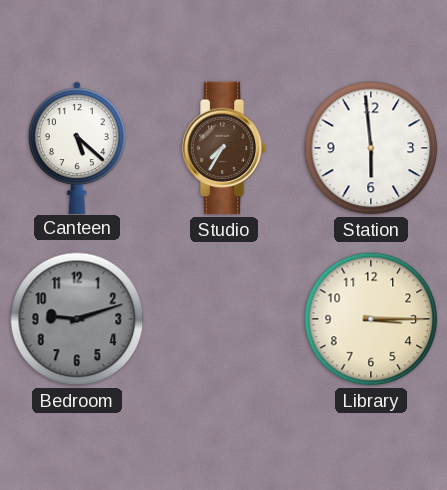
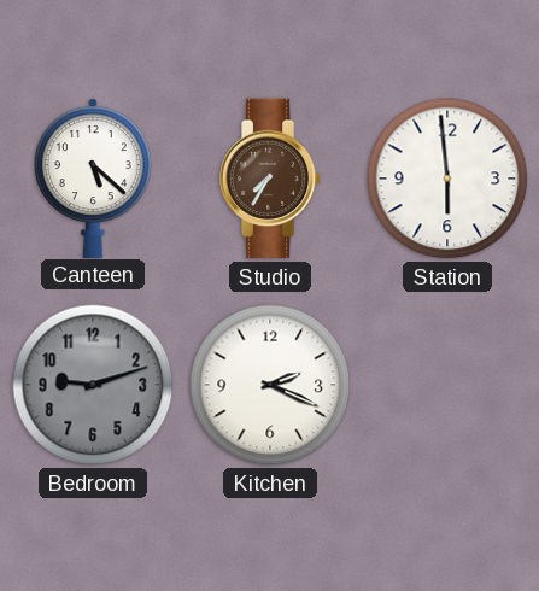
Kitchen: none -> 2:19 (270, 385)
Library: 3:15 -> none (371, 319)
